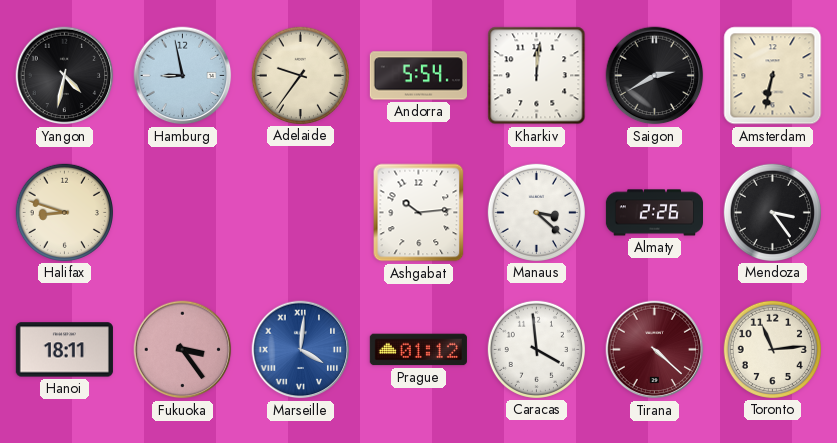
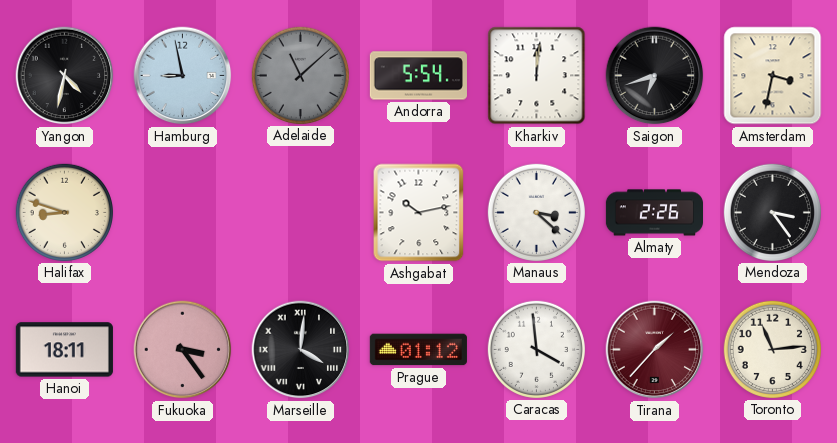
Adelaide: 9:36 -> 11:08 (300, 75)
Adelaide dial: cream -> grey (300, 75)
Saigon: 2:40 -> 6:42 (655, 76)
Amsterdam: 6:32 -> 3:32 (773, 76)
Ashgabat: 10:14 -> 10:13 (419, 213)
Marseille dial: blue -> black (301, 350)
Tirana: 4:22 -> 1:37 (655, 350)
